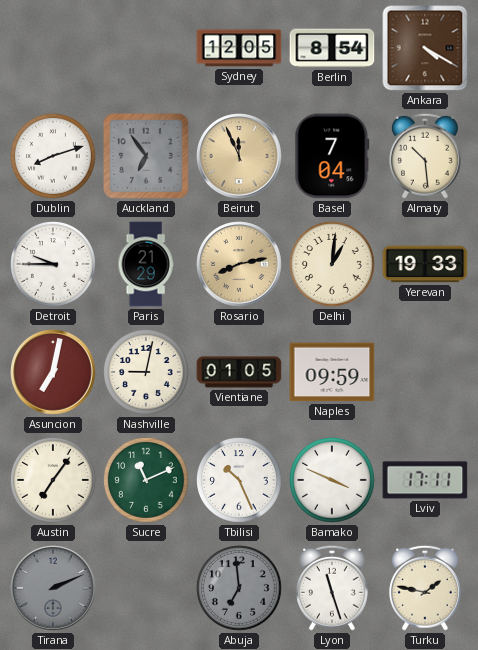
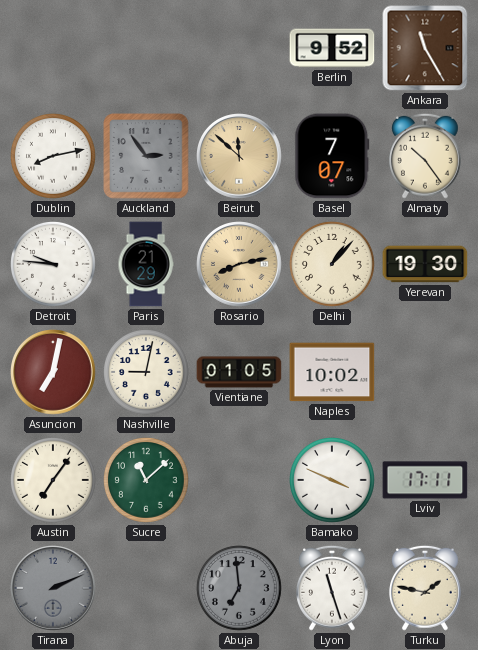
Sydney: 12:05 -> none (239, 48)
Berlin: 8:54 -> 9:52 (332, 48)
Ankara: 4:20 -> 11:25 (425, 48)
Dublin: 8:12 -> 8:13 (54, 157)
Auckland: 6:54 -> 2:54 (146, 156)
Beirut: 11:56 -> 11:52 (239, 156)
Basel: 7:04 -> 7:07 (332, 156)
Almaty: 10:29 -> 10:24 (426, 156)
Detroit: 9:45 -> 9:46 (54, 265)
Delhi: 1:01 -> 1:07 (333, 265)
Yerevan: 19:33 -> 19:30 (425, 264)
Naples: 09:59 -> 10:02 (332, 372)
Sucre: 11:11 -> 11:08 (147, 481)
Tbilisi: 10:26 -> none (240, 481)
